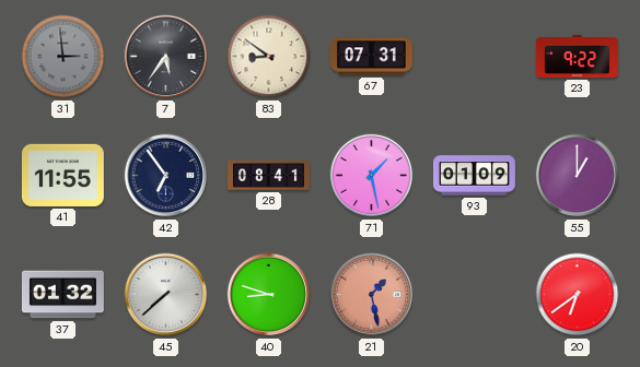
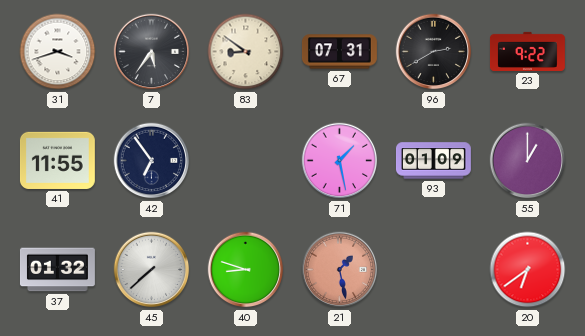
31: 2:59 -> 3:42 (58, 52)
31 dial: grey -> white (58, 52)
96: none -> 2:40 (434, 52)
28: 08:41 -> none (269, 176)
